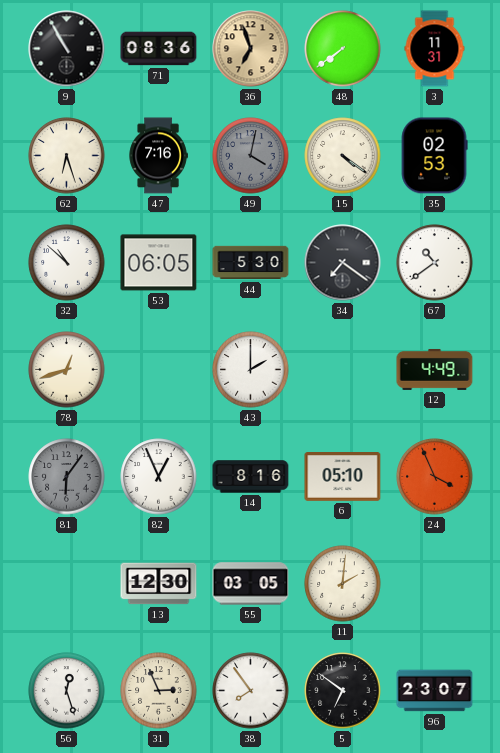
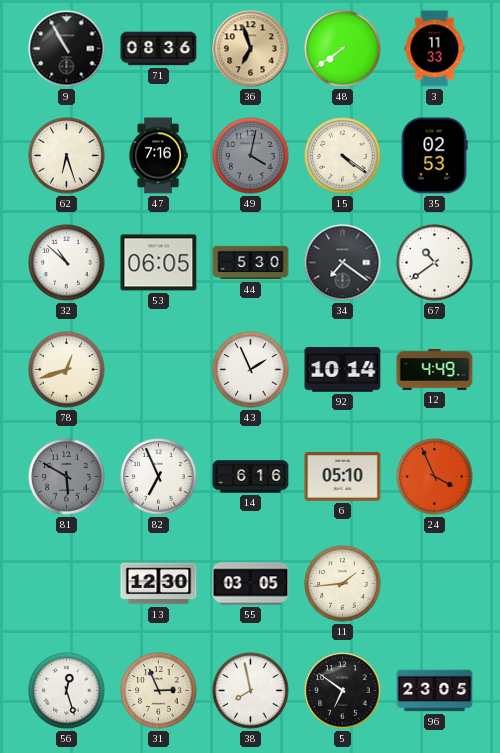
3: 11:31 -> 11:33 (435, 49)
43: 2:00 -> 1:56 (251, 370)
92: none -> 10:14 (343, 370)
81: 6:06 -> 5:50 (67, 477)
82: 12:56 -> 6:56 (159, 477)
14: 8:16 -> 6:16 (251, 477)
11: 2:01 -> 1:44 (343, 584)
38: 7:54 -> 7:58 (251, 691)
96: 23:07 -> 23:05 (435, 691)
